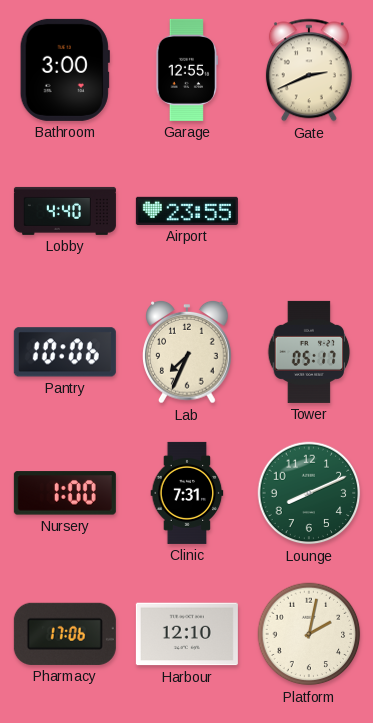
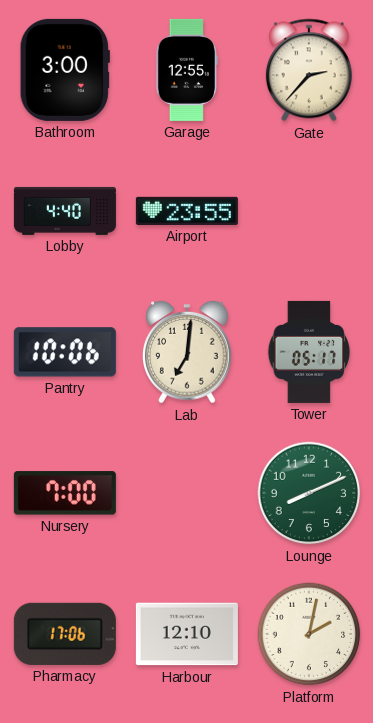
Gate: 2:41 -> 2:37 (309, 70)
Lab: 7:34 -> 7:01 (188, 352)
Nursery: 1:00 -> 7:00 (65, 493)
Clinic: 7:31 -> none (187, 493)
